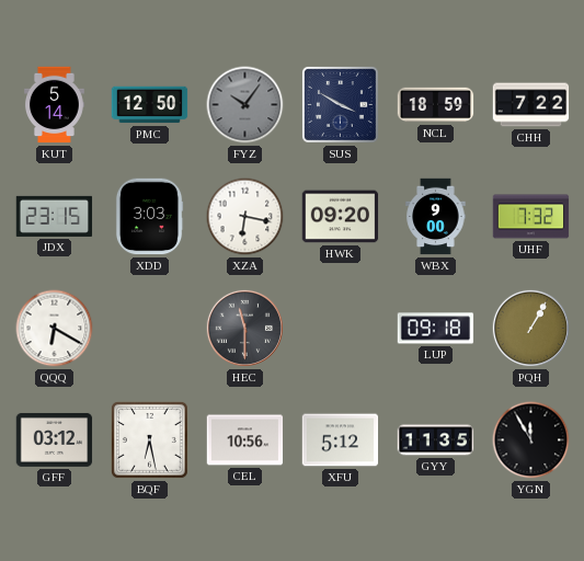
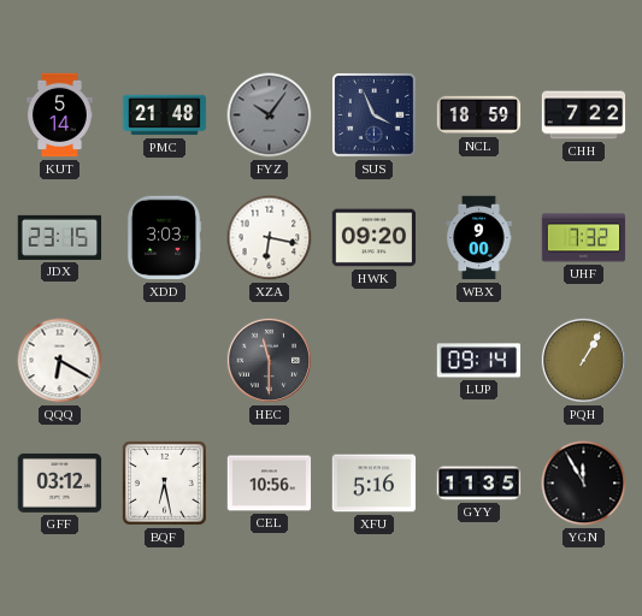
PMC: 12:50 -> 21:48 (165, 115)
SUS: 3:50 -> 3:56 (373, 114)
LUP: 09:18 -> 09:14 (479, 361)
XFU: 5:12 -> 5:16 (375, 484)
